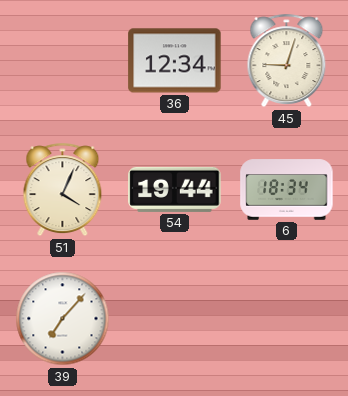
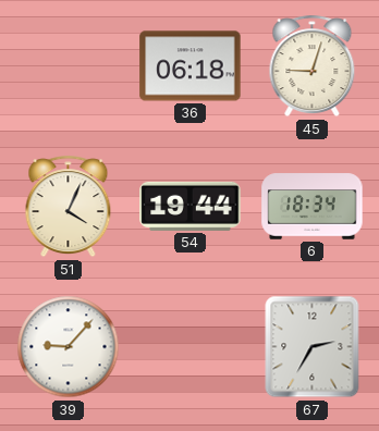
36: 12:34 -> 06:18 (191, 66)
39: 7:07 -> 9:07 (69, 347)
67: none -> 2:35 (313, 347)
